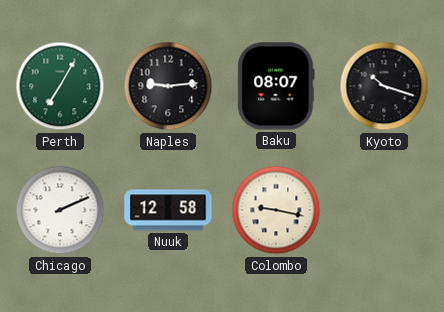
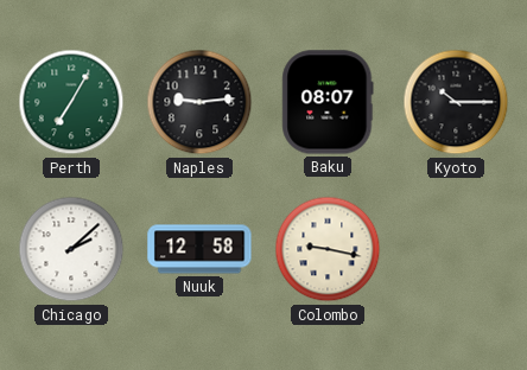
Kyoto: 10:18 -> 10:15 (456, 102)
Chicago: 2:11 -> 2:08 (71, 249)
